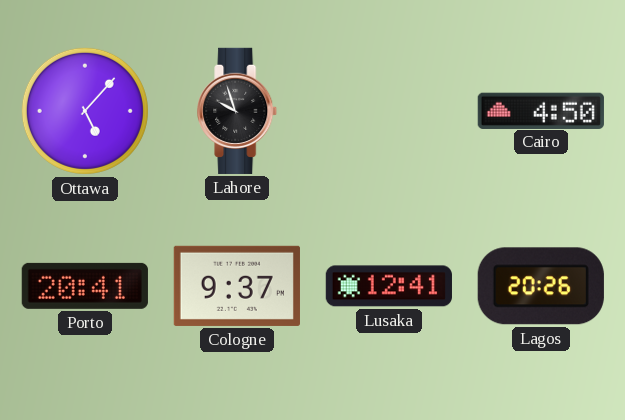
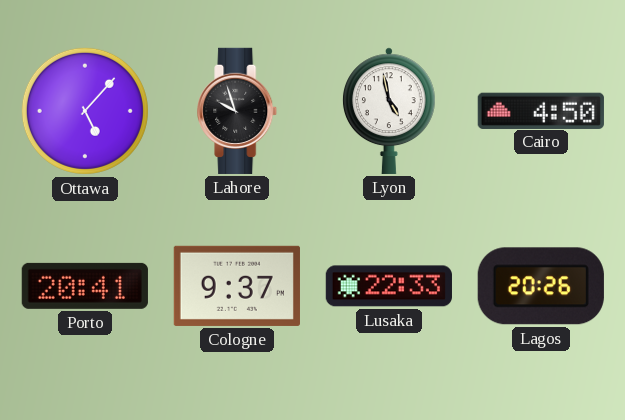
Lyon: none -> 4:58 (389, 111)
Lusaka: 12:41 -> 22:33 (389, 286)
